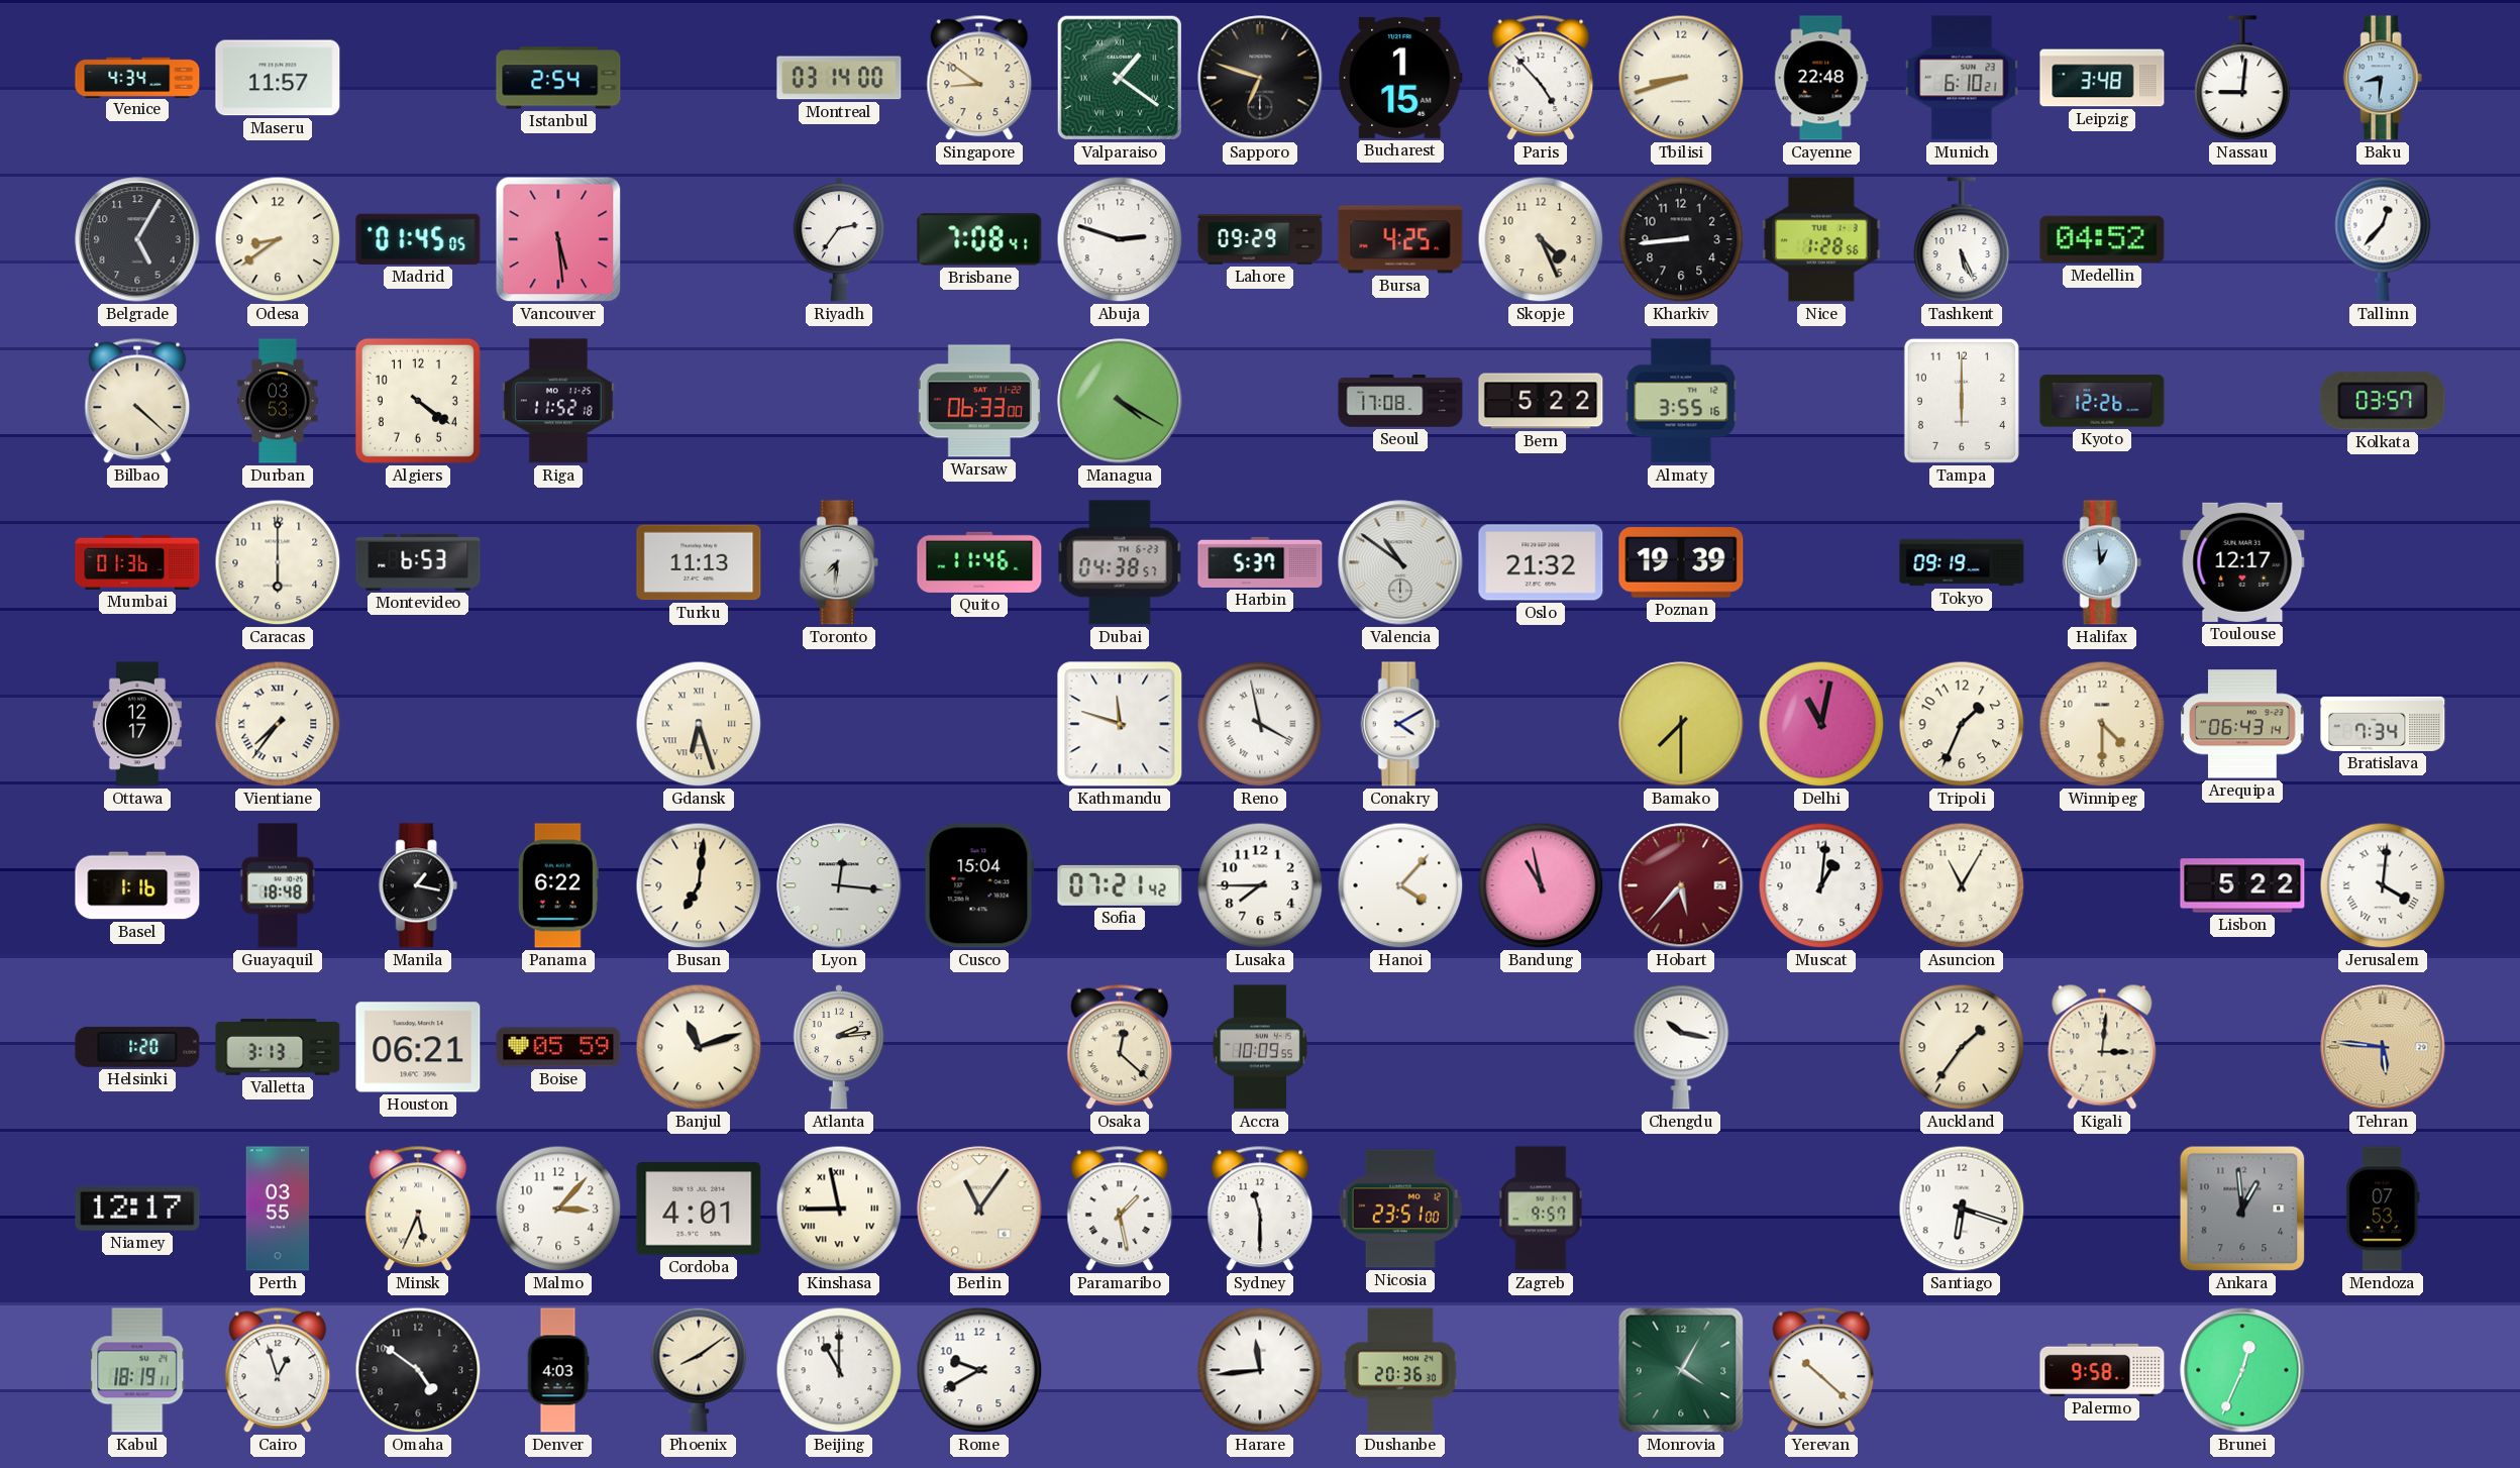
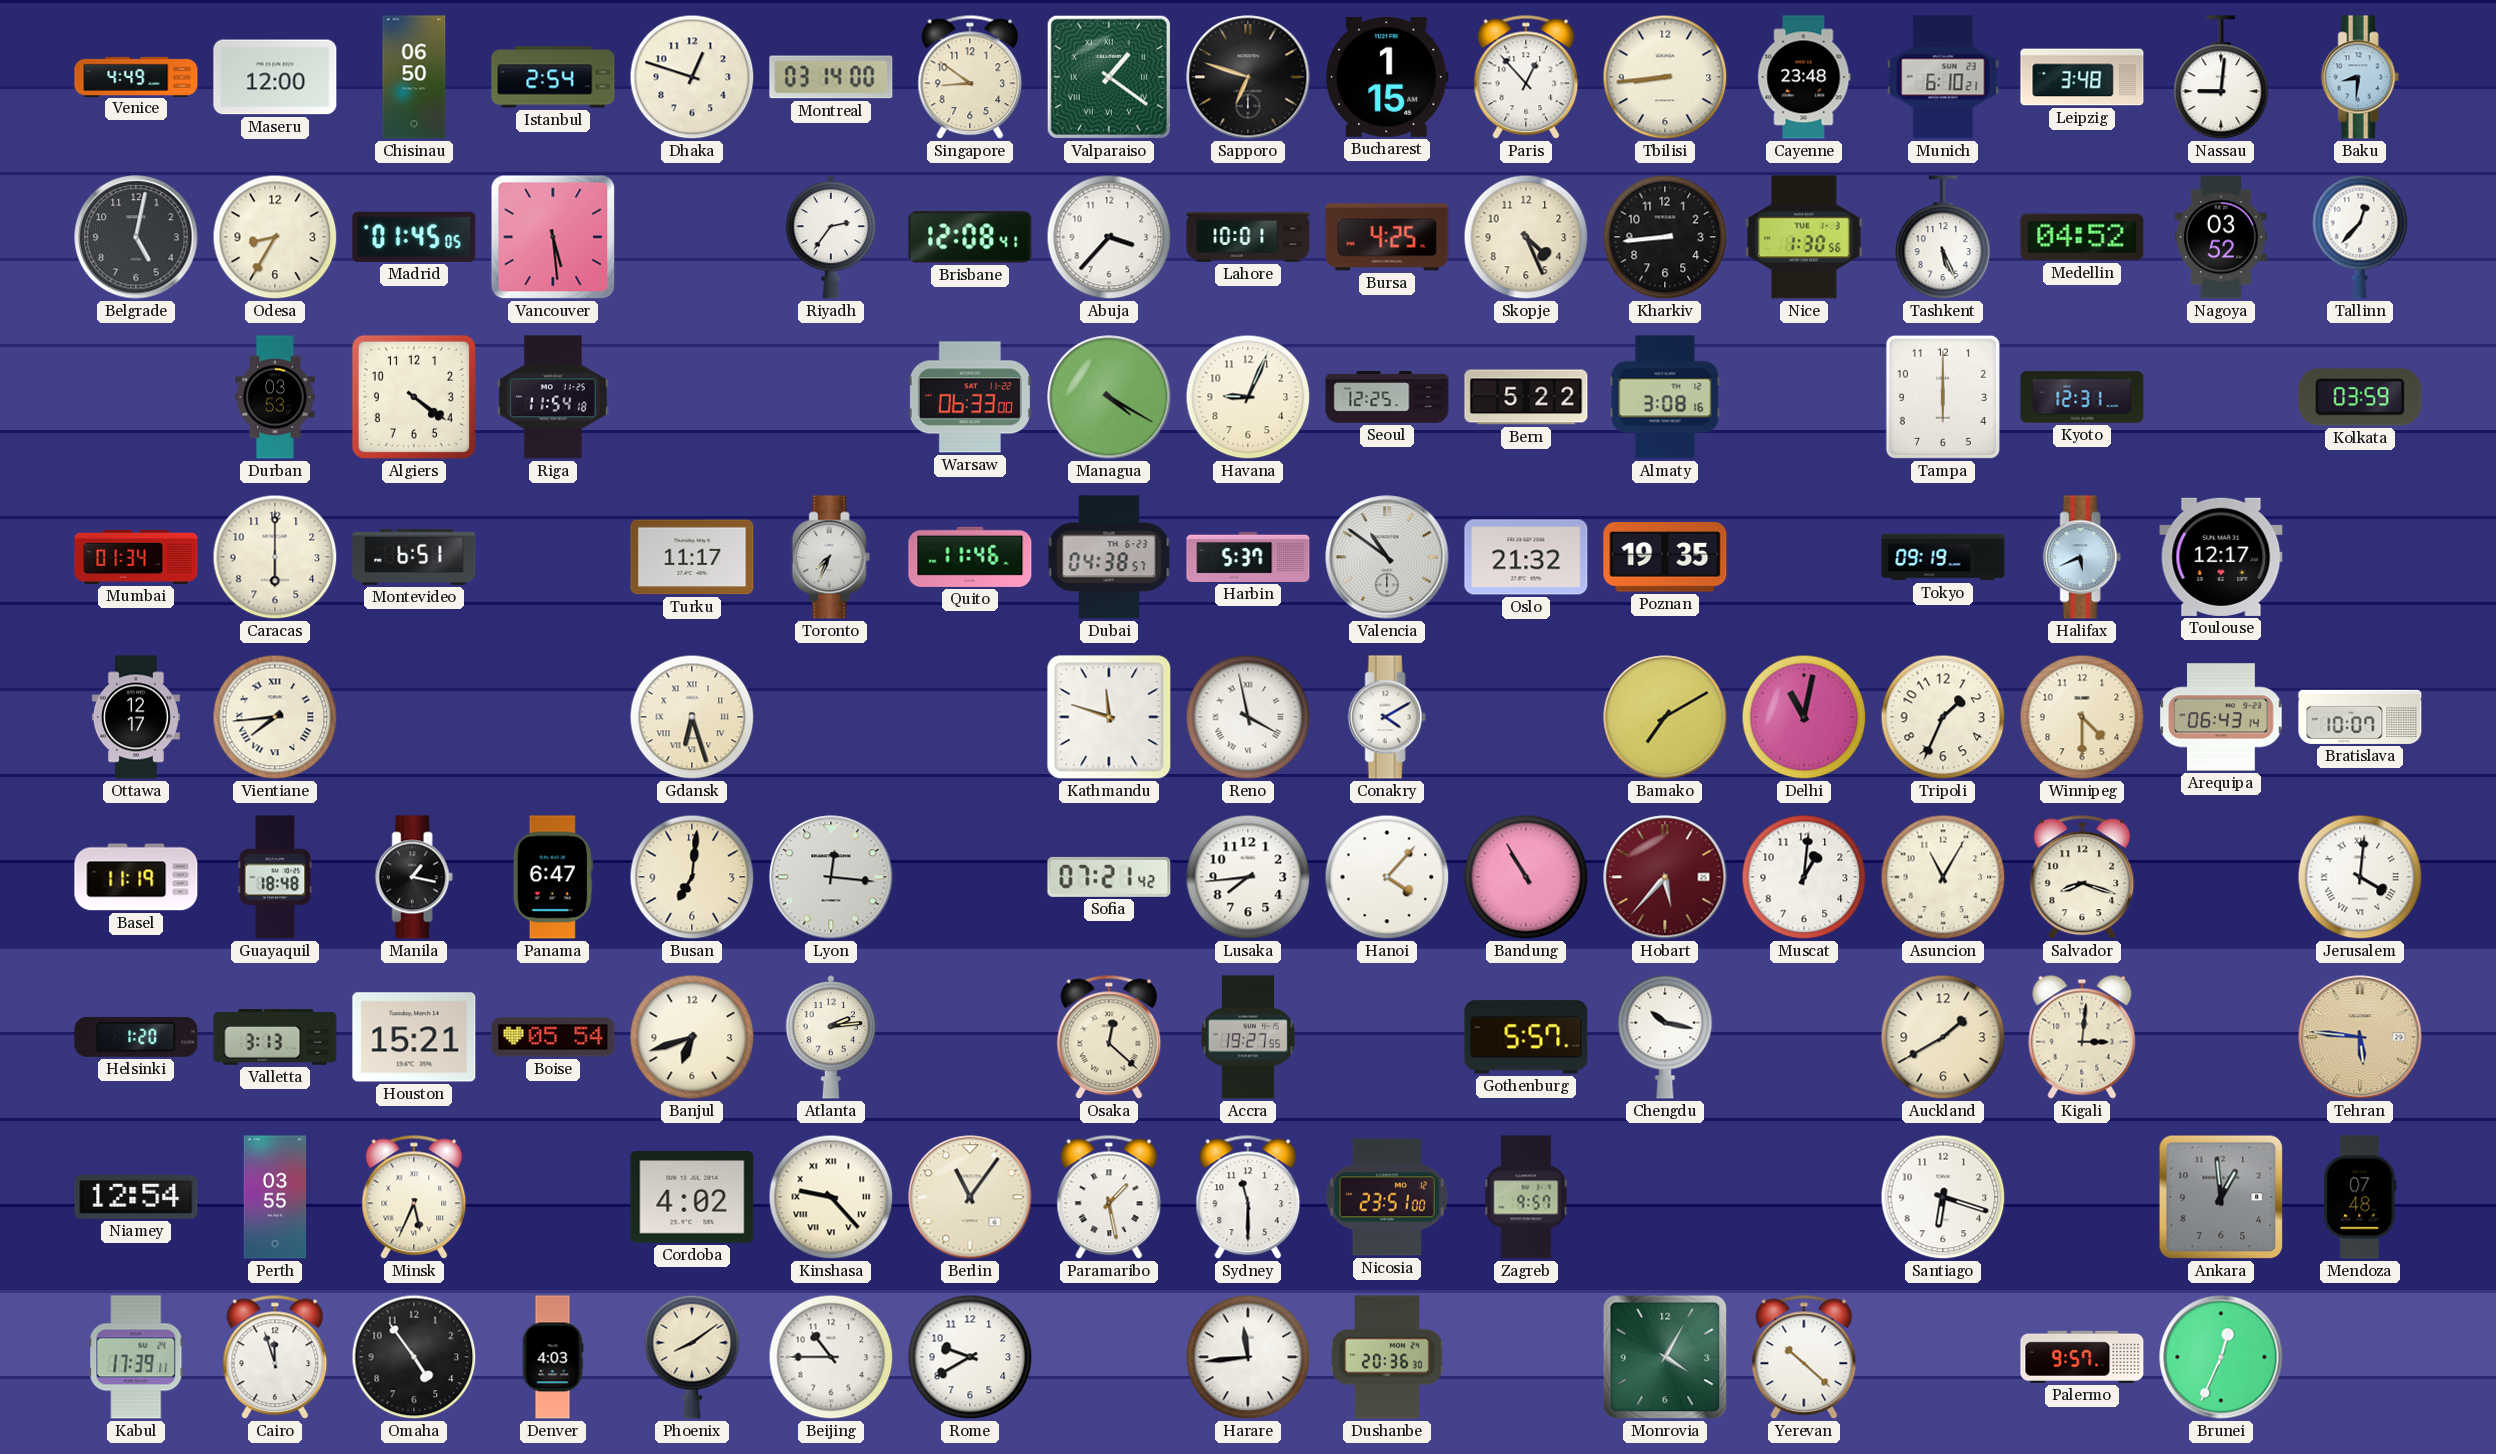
Venice: 4:34 -> 4:49 (136, 76)
Maseru: 11:57 -> 12:00 (275, 77)
Chisinau: none -> 06:50 (414, 77)
Dhaka: none -> 12:48 (692, 77)
Paris: 4:53 -> 12:53 (1526, 77)
Tbilisi: 8:42 -> 8:44 (1665, 77)
Cayenne: 22:48 -> 23:48 (1804, 77)
Belgrade: 5:05 -> 5:02 (136, 237)
Odesa: 8:39 -> 8:35 (275, 237)
Brisbane: 7:08 -> 12:08 (970, 237)
Abuja: 2:48 -> 3:37 (1109, 237)
Lahore: 09:29 -> 10:01 (1248, 237)
Nice: 1:28 -> 1:30 (1804, 237)
Nagoya: none -> 03:52 (2221, 237)
Bilbao: 4:22 -> none (137, 401)
Riga: 11:52 -> 11:54 (553, 397)
Havana: none -> 9:04 (1248, 397)
Seoul: 17:08 -> 12:25 (1387, 397)
Almaty: 3:55 -> 3:08 (1665, 397)
Kyoto: 12:26 -> 12:31 (2082, 397)
Kolkata: 03:57 -> 03:59 (2360, 397)
Mumbai: 01:36 -> 01:34 (136, 557)
Montevideo: 6:53 -> 6:51 (414, 557)
Turku: 11:13 -> 11:17 (692, 557)
Toronto: 7:31 -> 7:34 (831, 557)
Poznan: 19:39 -> 19:35 (1665, 557)
Halifax: 12:59 -> 5:41 (2082, 557)
Vientiane: 7:36 -> 7:44 (275, 717)
Bamako: 7:30 -> 7:10 (1665, 717)
Bratislava: 7:34 -> 10:07 (2360, 717)
Basel: 1:16 -> 11:19 (136, 877)
Panama: 6:22 -> 6:47 (553, 877)
Cusco: 15:04 -> none (979, 885)
Lusaka: 7:45 -> 7:44 (1248, 877)
Bandung: 10:58 -> 10:55 (1526, 877)
Salvador: none -> 8:18 (2082, 877)
Lisbon: 5:22 -> none (2242, 885)
Houston: 06:21 -> 15:21 (414, 1037)
Boise: 05:59 -> 05:54 (553, 1037)
Banjul: 11:12 -> 6:42 (692, 1037)
Accra: 10:09 -> 19:27 (1248, 1037)
Gothenburg: none -> 5:57 (1526, 1037)
Auckland: 1:36 -> 1:40 (1943, 1037)
Niamey: 12:17 -> 12:54 (136, 1197)
Malmo: 3:07 -> none (558, 1209)
Cordoba: 4:01 -> 4:02 (692, 1197)
Kinshasa: 8:58 -> 9:23 (831, 1197)
Mendoza: 07:53 -> 07:48 (2360, 1197)
Kabul: 18:19 -> 17:39 (136, 1357)
Cairo: 12:57 -> 11:57 (275, 1357)
Omaha: 4:51 -> 4:54 (414, 1357)
Beijing: 11:00 -> 10:45 (831, 1357)
Palermo: 9:58 -> 9:57 (2082, 1357)
